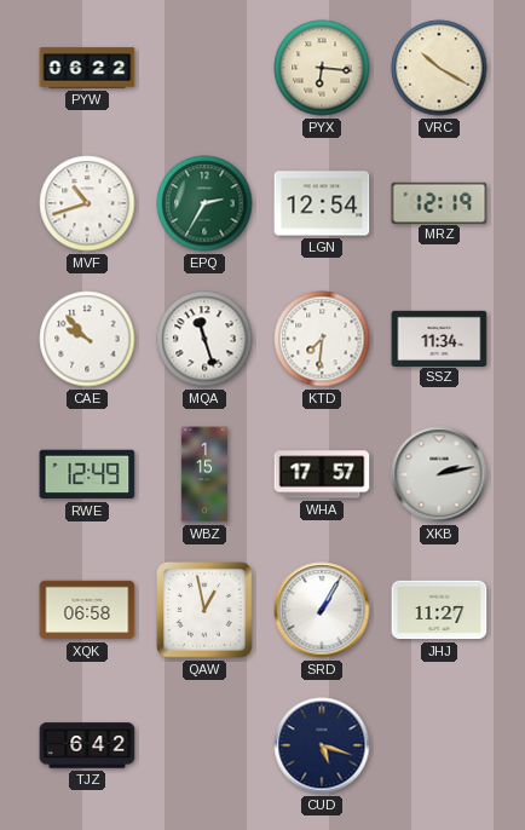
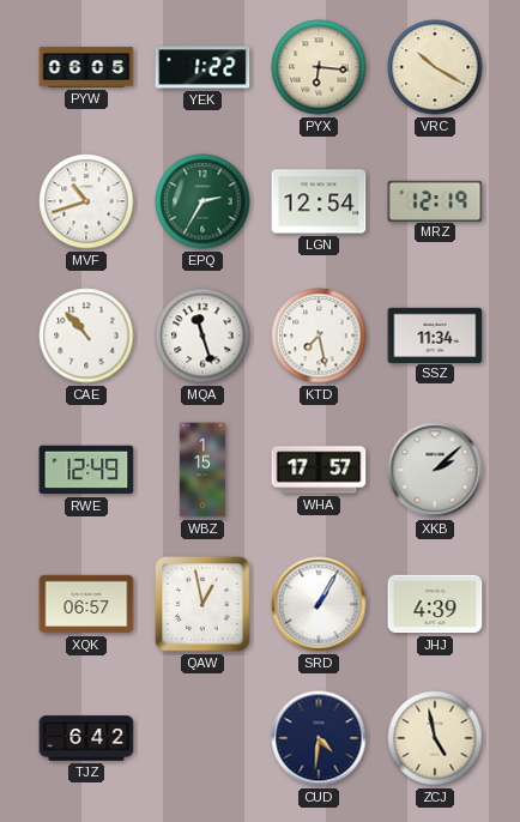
PYW: 06:22 -> 06:05 (86, 67)
YEK: none -> 1:22 (202, 67)
CAE: 9:53 -> 10:53 (86, 336)
KTD: 7:31 -> 7:28 (319, 336)
XKB: 2:13 -> 2:08 (435, 470)
XQK: 06:58 -> 06:57 (86, 604)
JHJ: 11:27 -> 4:39 (435, 604)
CUD: 5:18 -> 4:31 (319, 738)
ZCJ: none -> 4:58 (435, 738)
